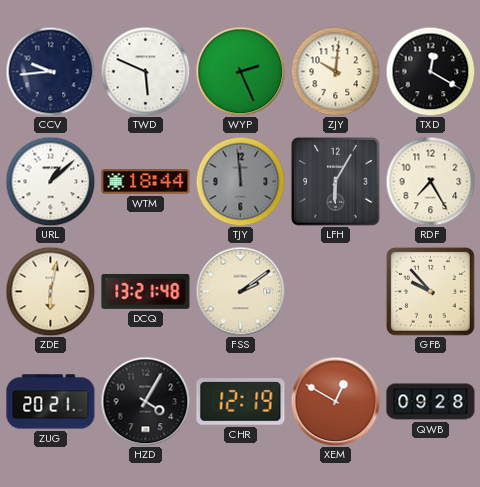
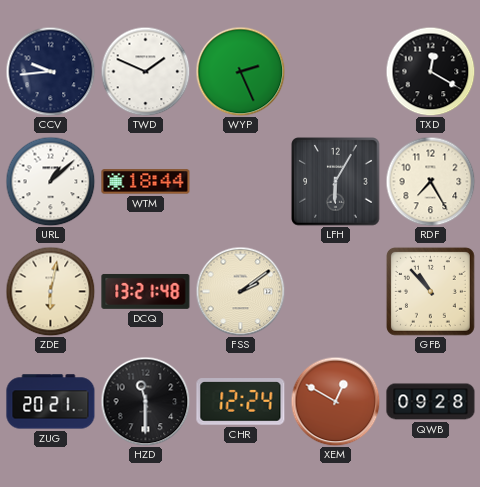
TWD: 5:49 -> 1:49 (145, 71)
ZJY: 10:01 -> none (335, 71)
TJY: 11:59 -> none (240, 181)
GFB: 9:53 -> 10:53 (430, 291)
HZD: 4:05 -> 11:30 (145, 401)
CHR: 12:19 -> 12:24 (241, 402)
